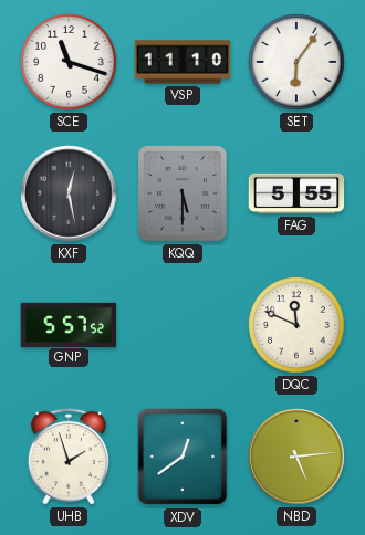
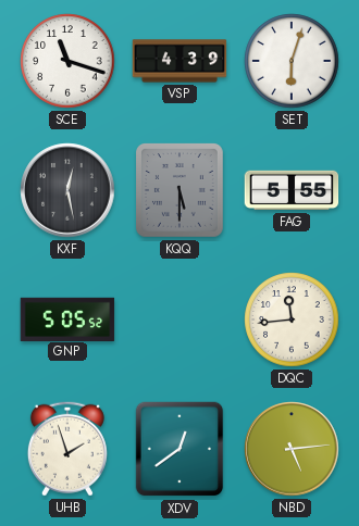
VSP: 11:10 -> 4:39 (179, 61)
SET: 6:06 -> 6:03 (292, 61)
GNP: 5:57 -> 5:05 (67, 318)
DQC: 11:49 -> 11:44 (292, 320)
